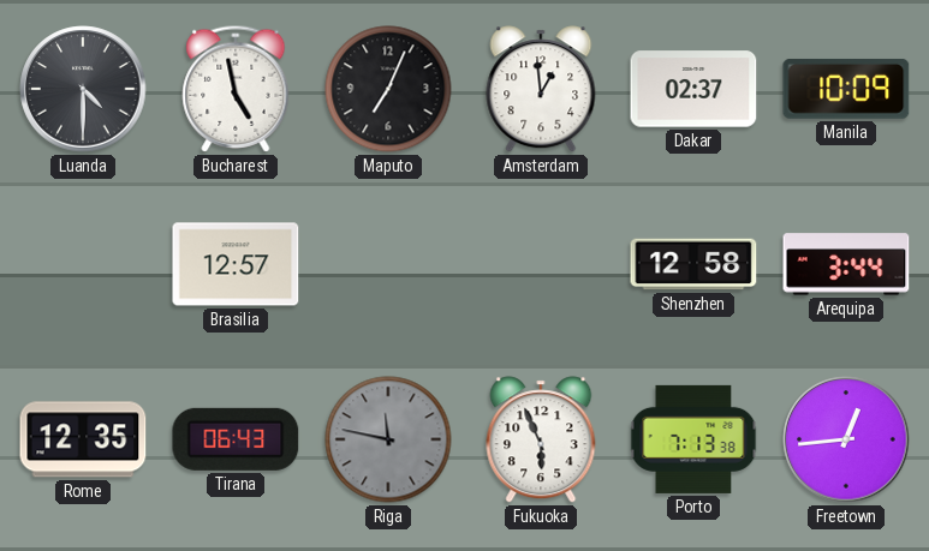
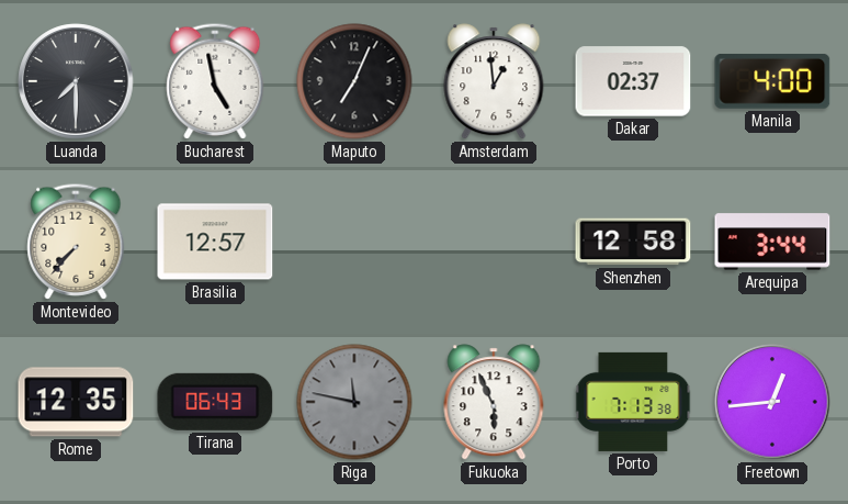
Luanda: 4:30 -> 7:30 (76, 81)
Manila: 10:09 -> 4:00 (772, 81)
Montevideo: none -> 7:37 (76, 242)
